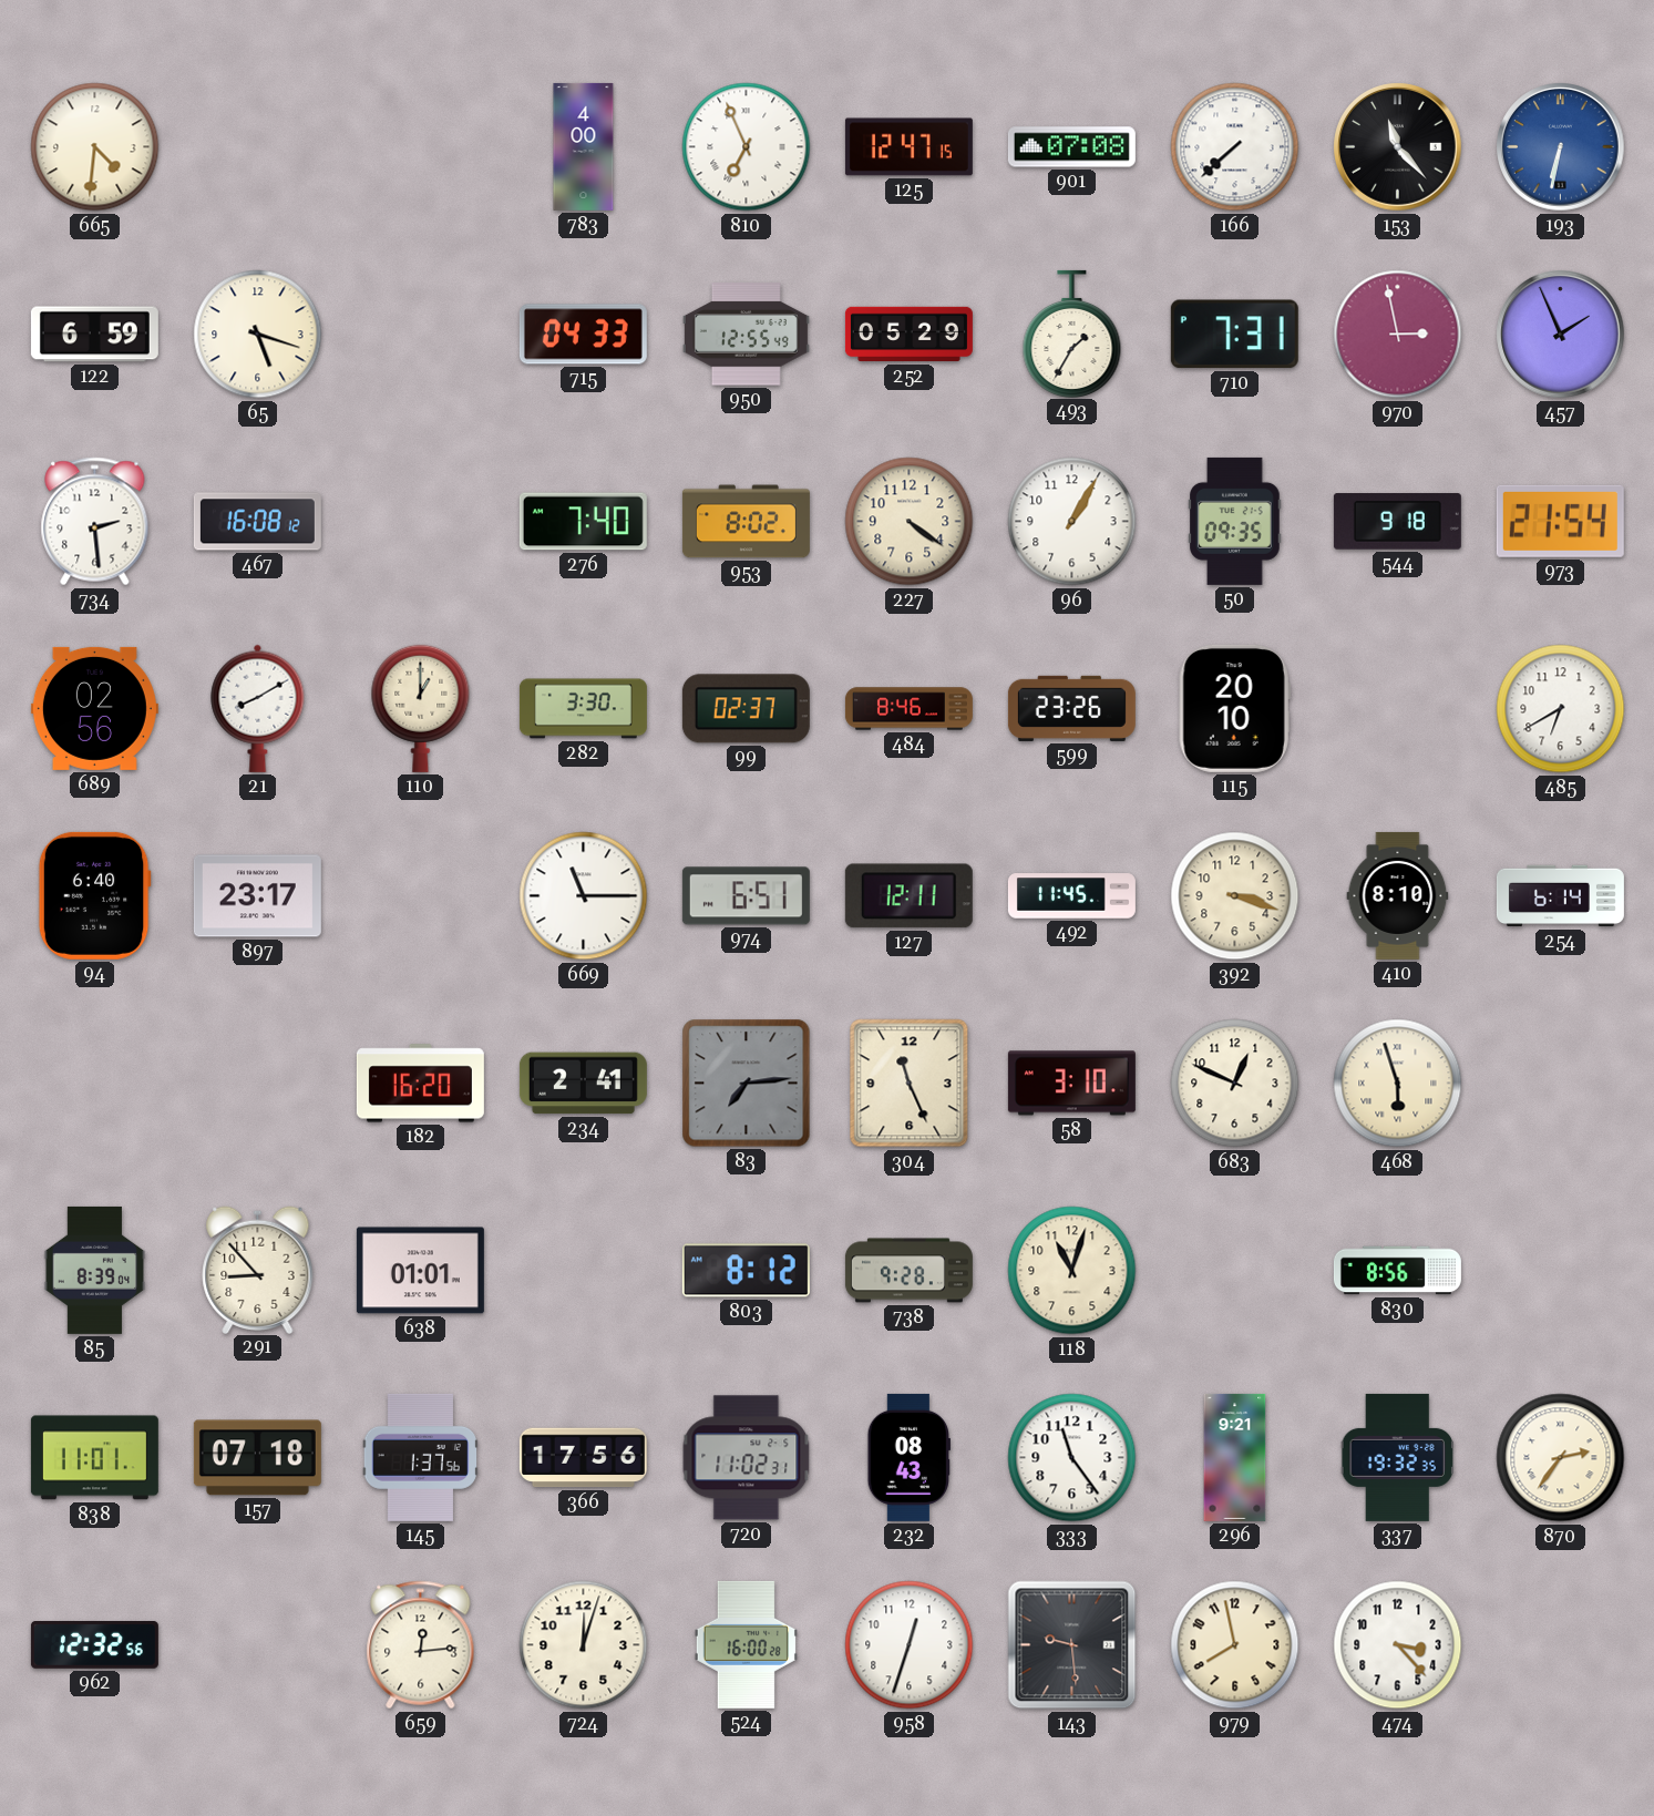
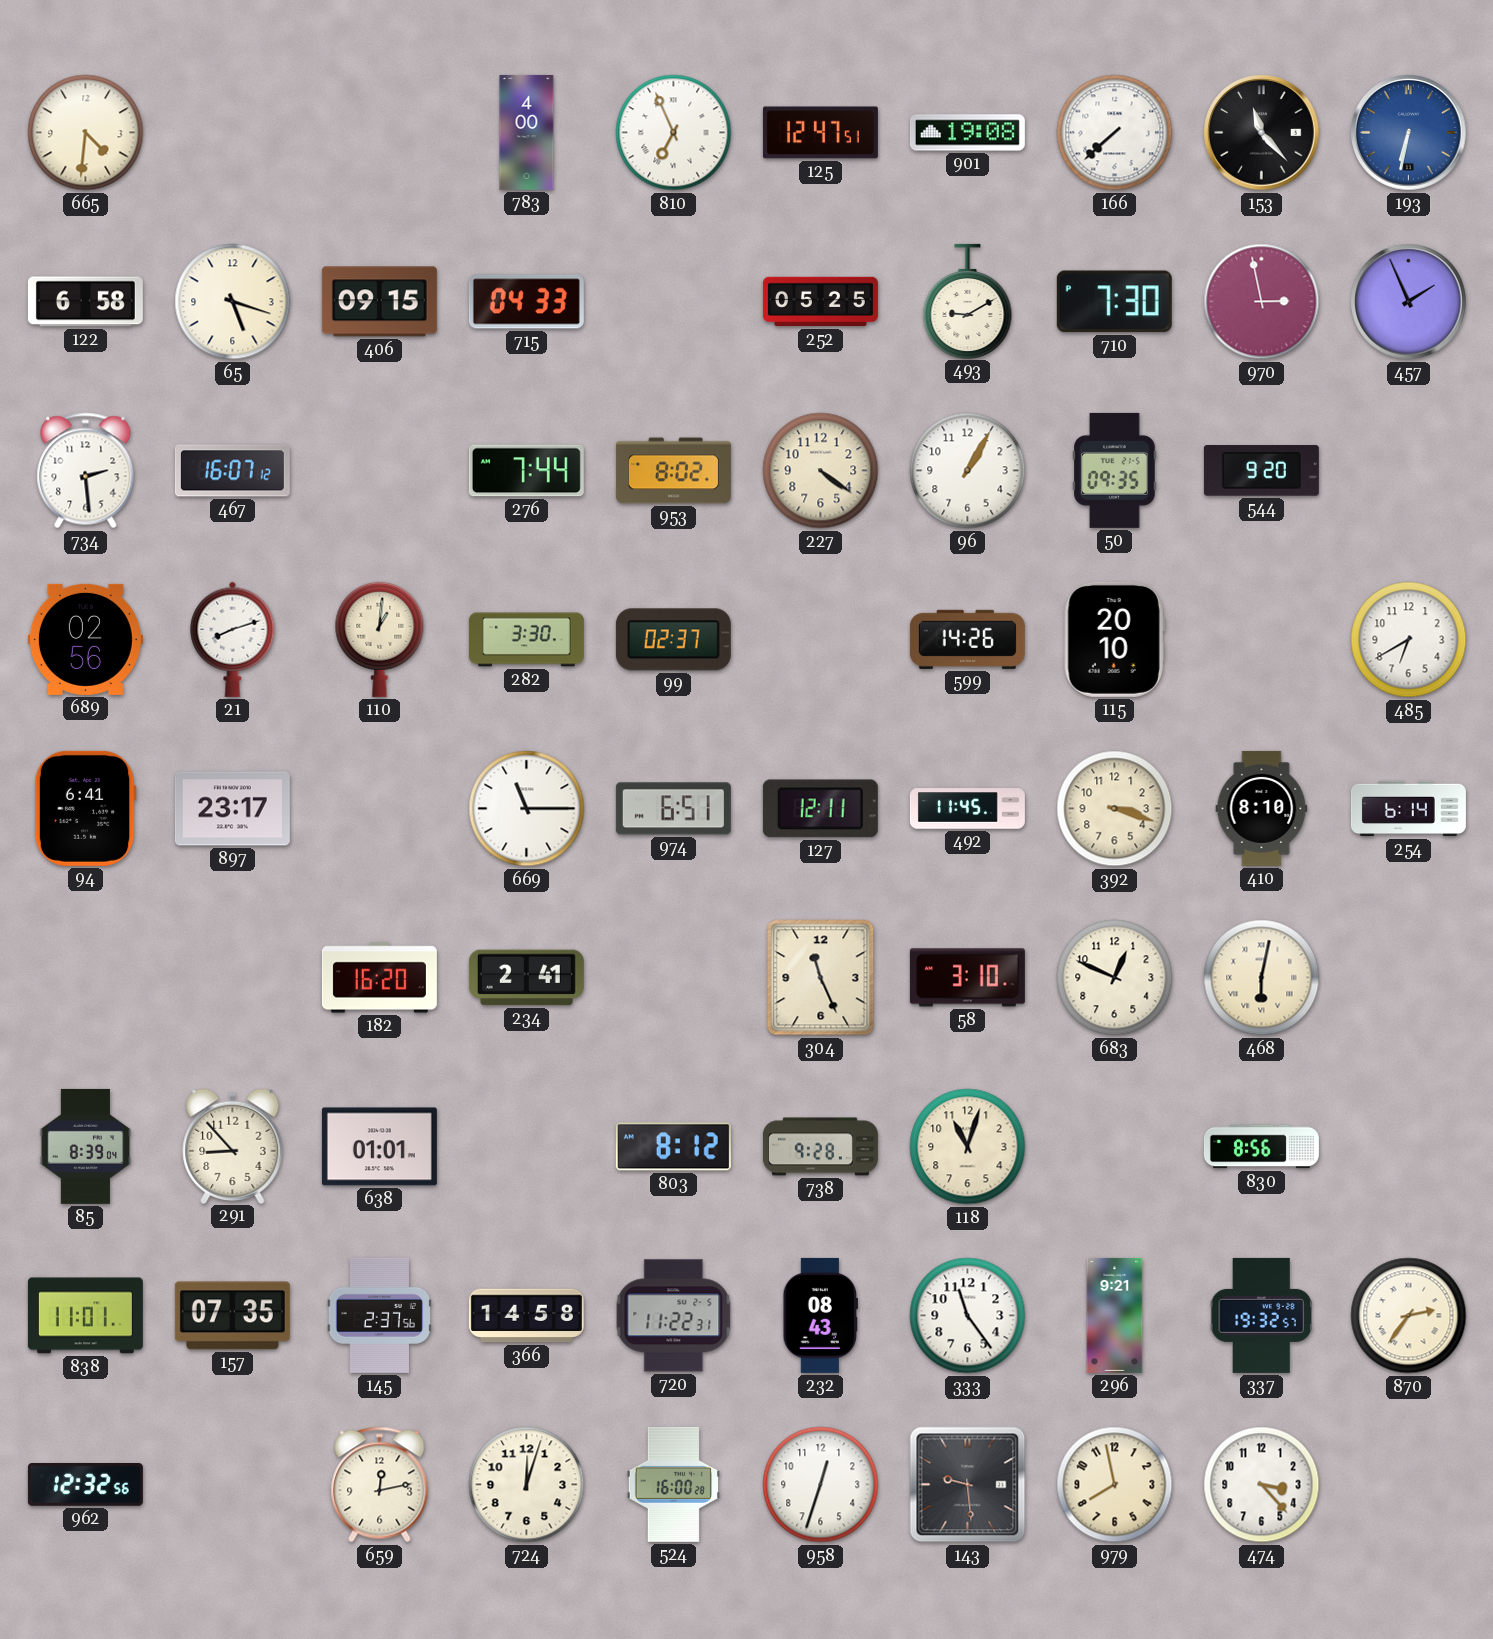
125: 12:47:15 -> 12:47:51 (820, 133)
901: 07:08 -> 19:08 (967, 133)
122: 6:59 -> 6:58 (85, 302)
406: none -> 09:15 (379, 302)
950: 12:55 -> none (746, 335)
252: 05:29 -> 05:25 (820, 302)
493: 1:35 -> 9:10 (968, 301)
710: 7:31 -> 7:30 (1114, 302)
467: 16:08 -> 16:07 (232, 471)
276: 7:40 -> 7:44 (526, 471)
544: 9:18 -> 9:20 (1261, 471)
973: 21:54 -> none (1560, 521)
21: 8:10 -> 8:12 (233, 639)
110: 1:00 -> 1:01 (380, 639)
484: 8:46 -> none (908, 709)
599: 23:26 -> 14:26 (967, 639)
94: 6:40 -> 6:41 (85, 808)
83: 7:14 -> none (747, 1084)
468: 5:57 -> 6:02 (1262, 978)
157: 07:18 -> 07:35 (232, 1316)
145: 1:37 -> 2:37 (380, 1315)
366: 17:56 -> 14:58 (526, 1316)
720: 11:02 -> 11:22 (674, 1316)
337: 19:32:35 -> 19:32:57 (1261, 1315)
659: 12:14 -> 12:13 (380, 1485)
